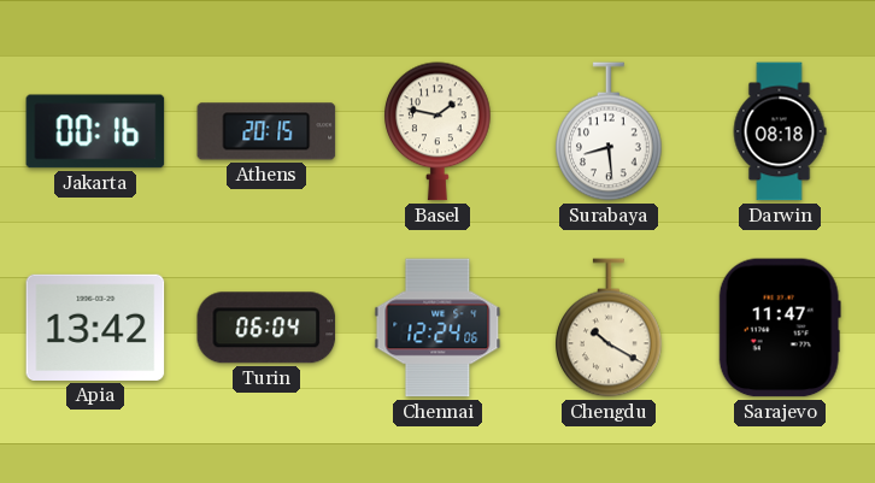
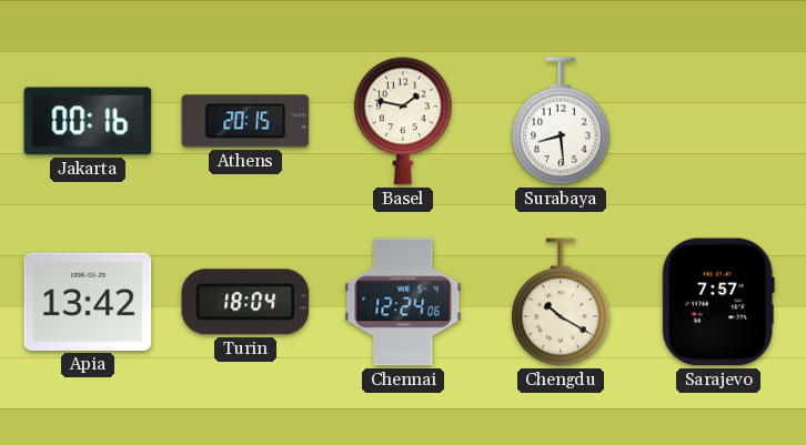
Darwin: 08:18 -> none (780, 131)
Turin: 06:04 -> 18:04 (245, 302)
Sarajevo: 11:47 -> 7:57 (718, 302)
